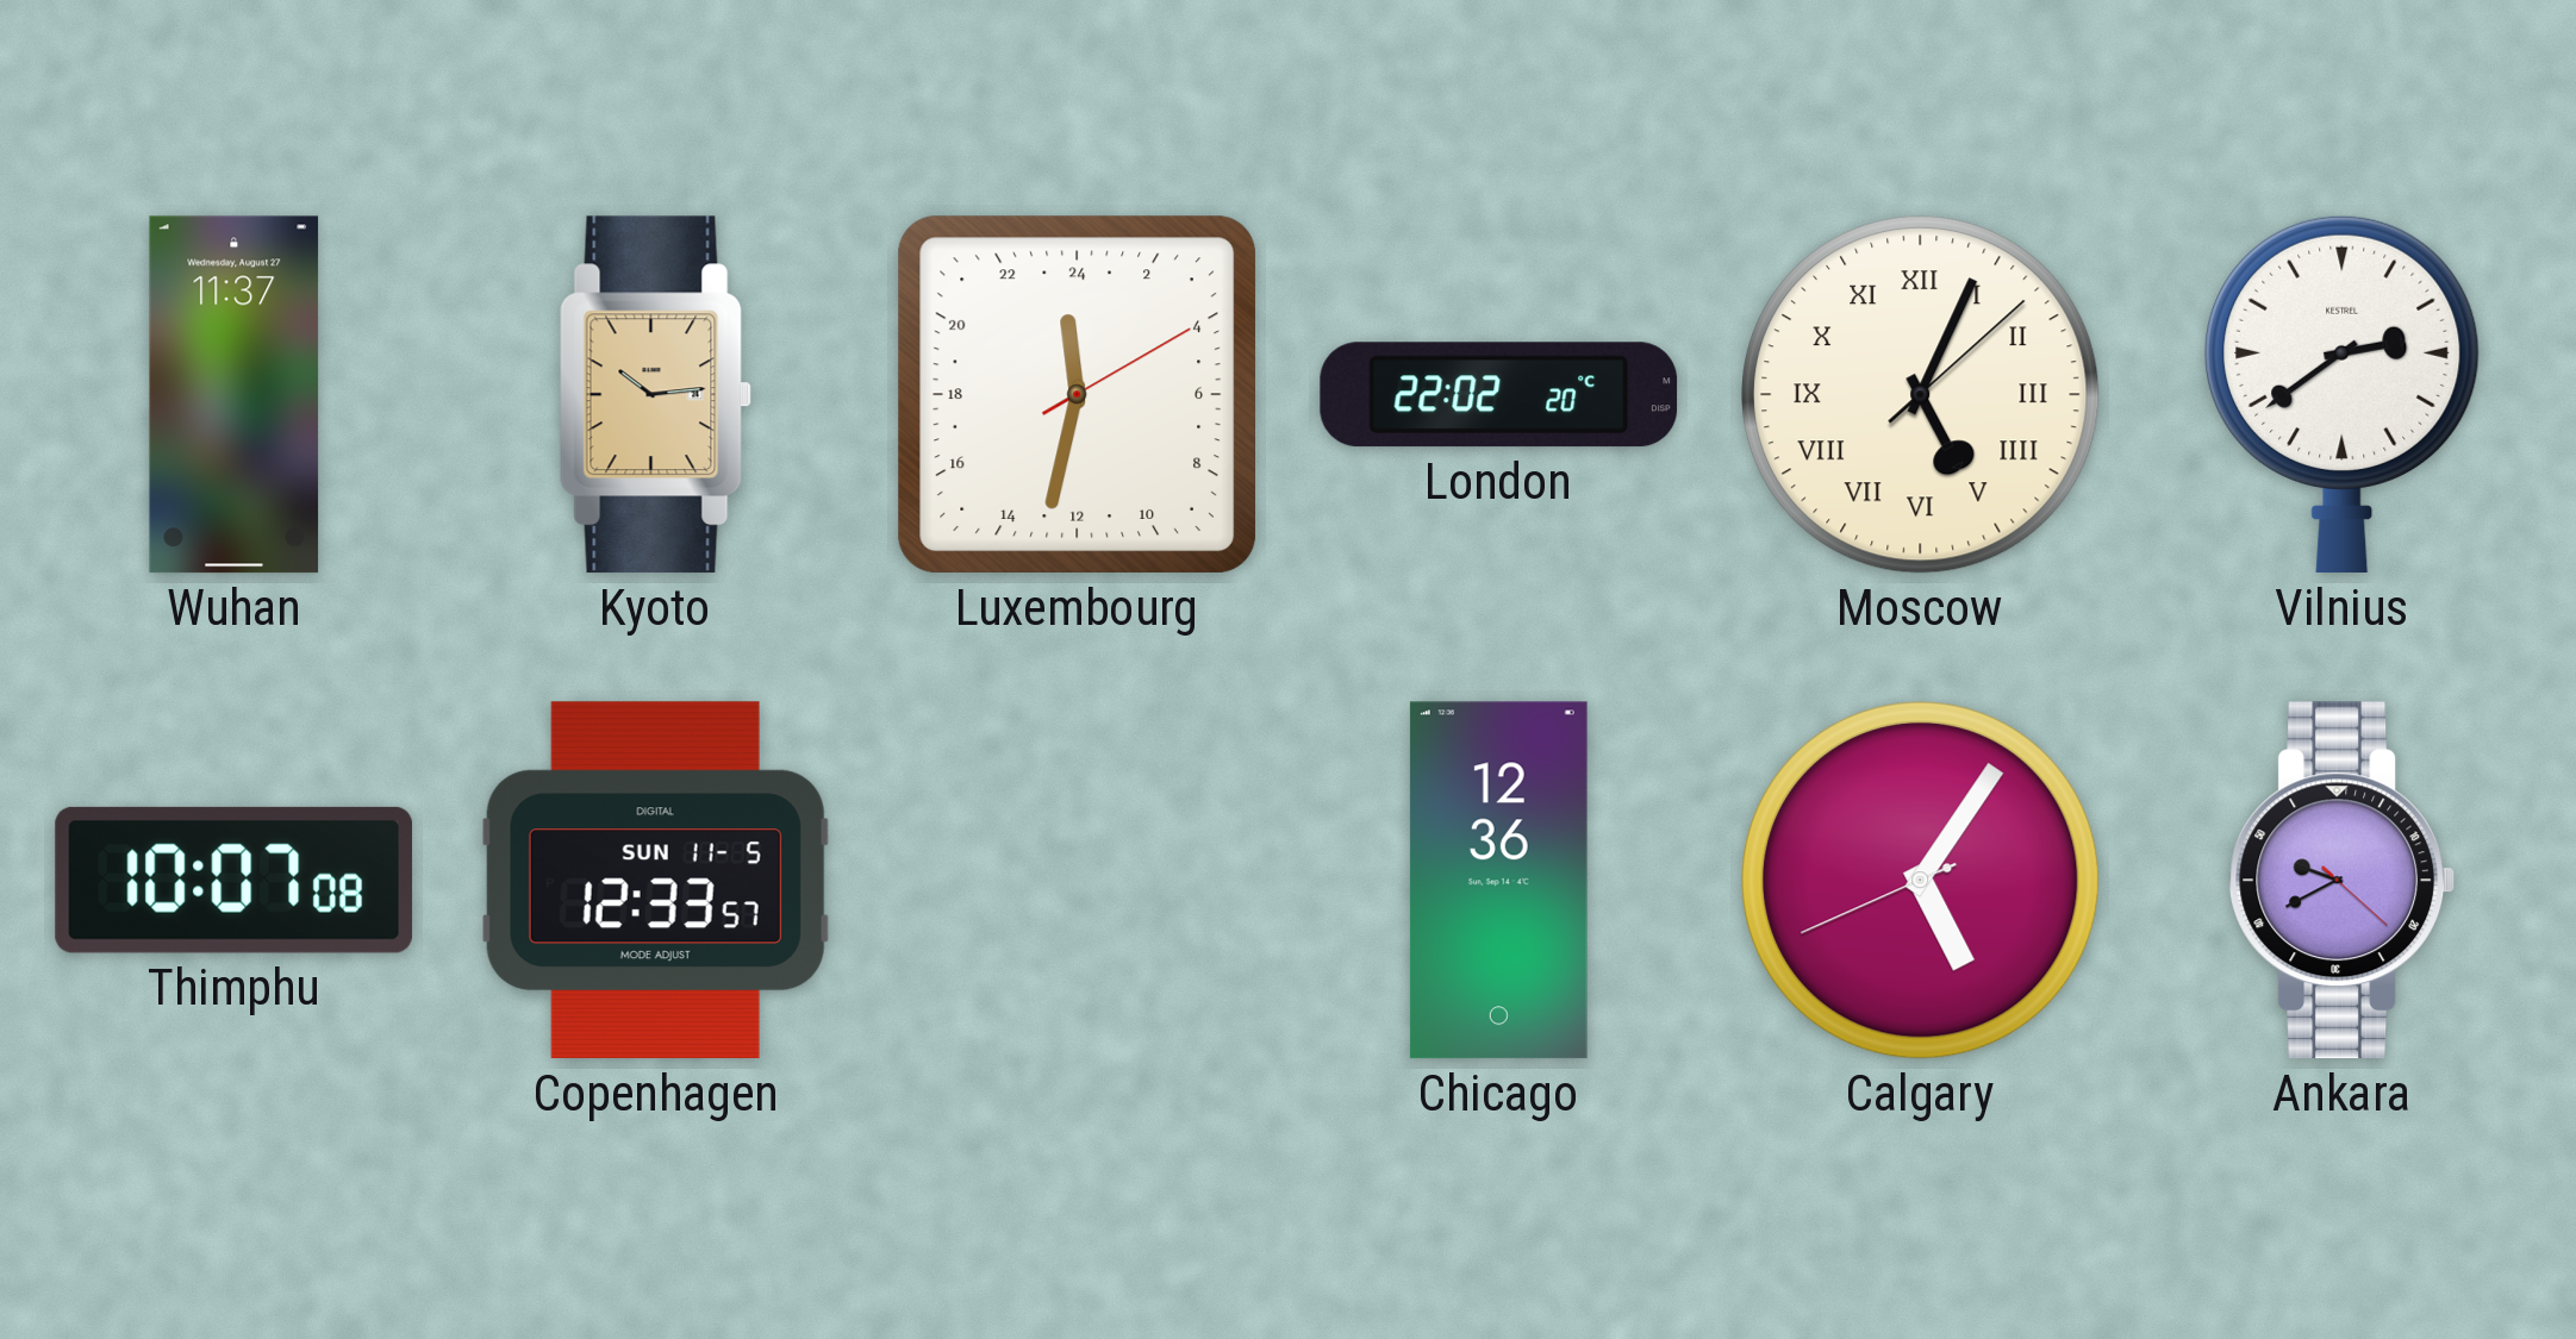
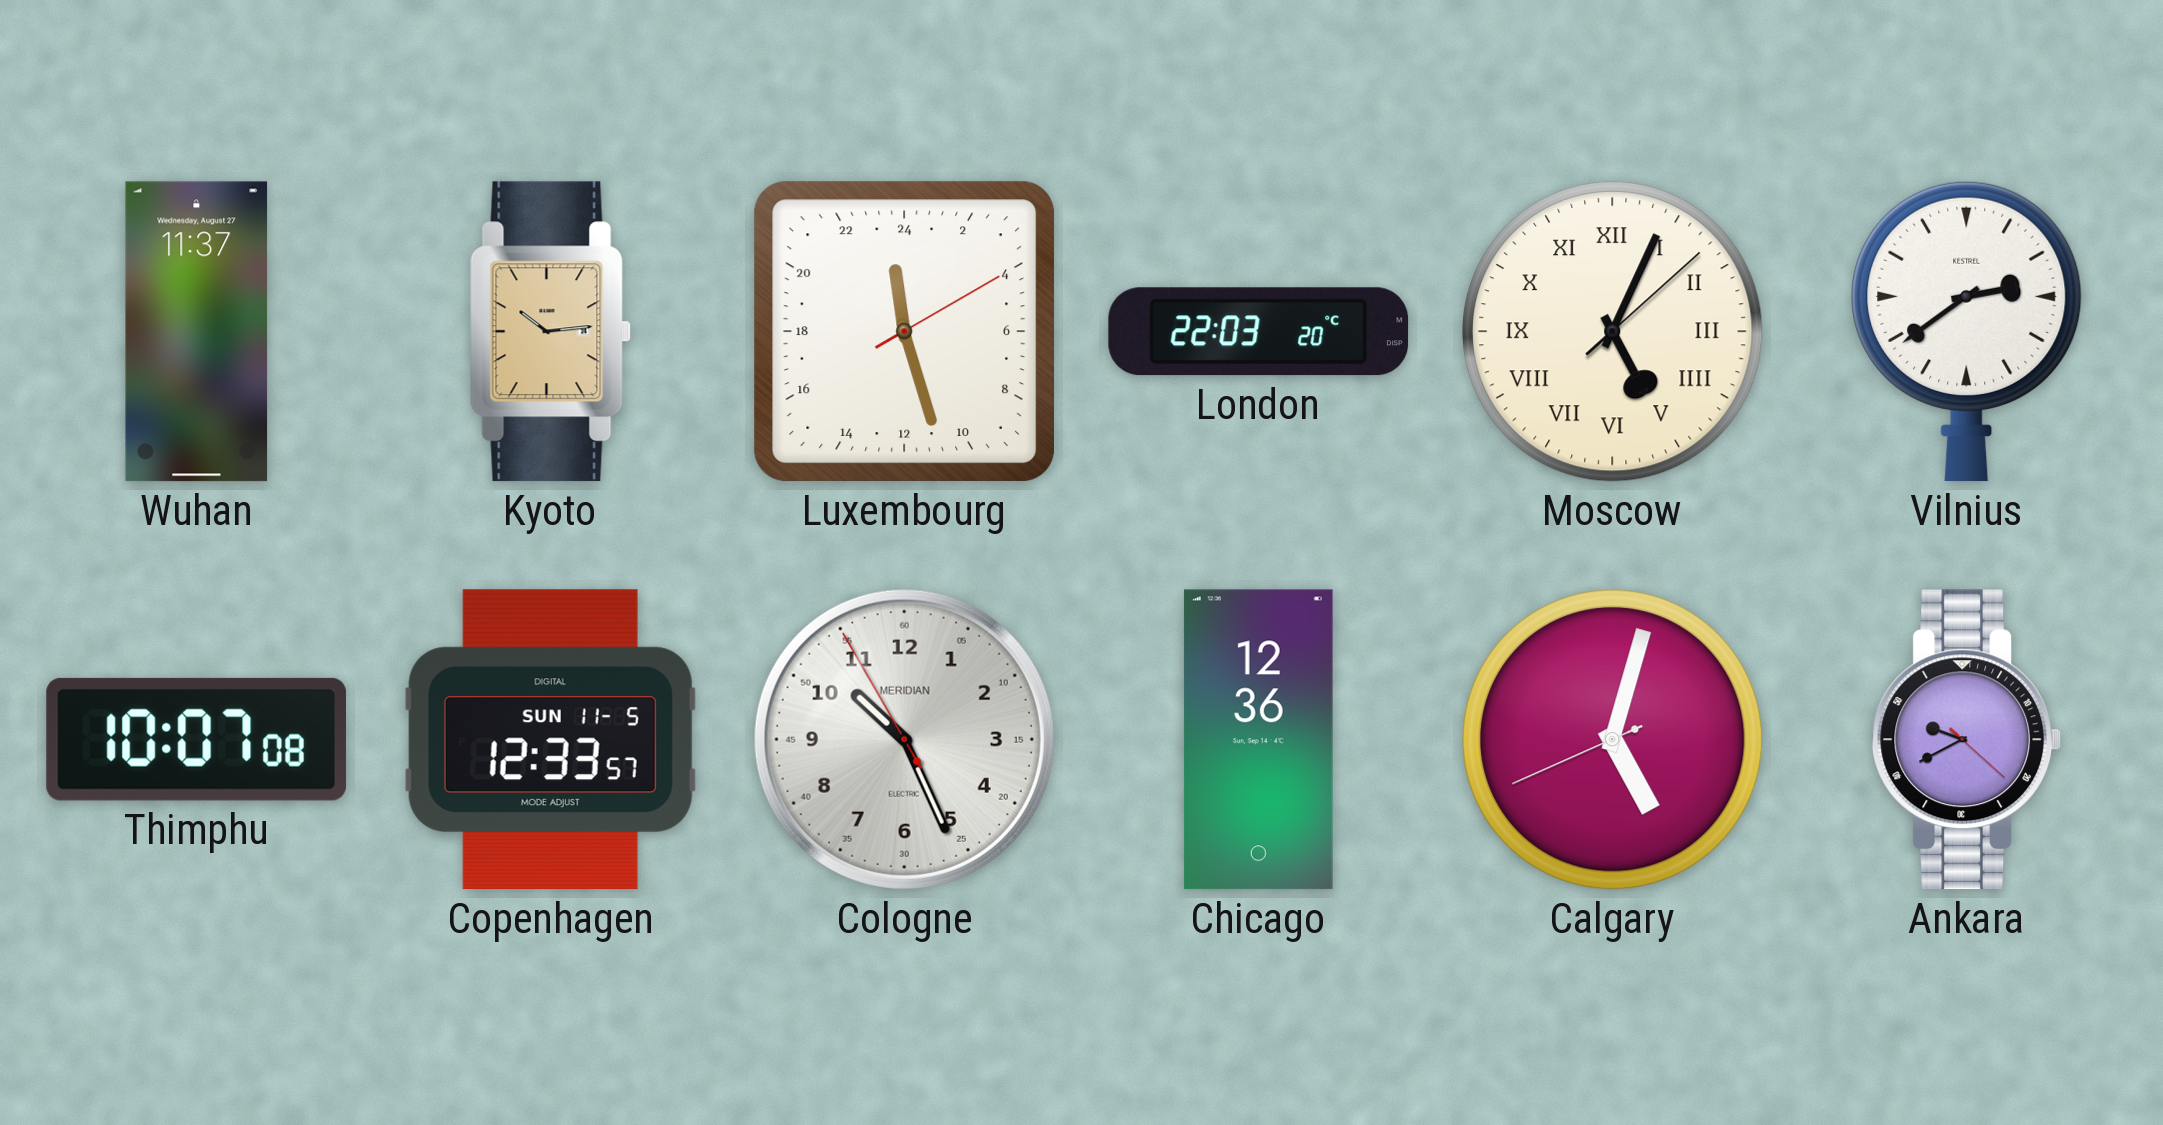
Luxembourg: 23:32 -> 23:27 (904, 331)
London: 22:02 -> 22:03 (1259, 332)
Cologne: none -> 10:25 (904, 739)
Calgary: 5:05 -> 5:02 (1613, 740)
